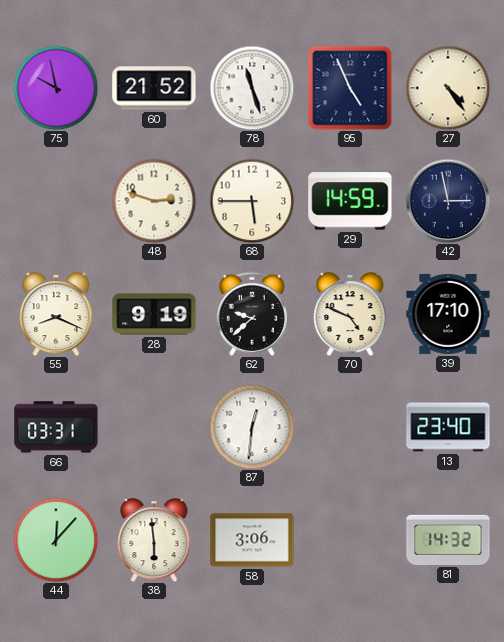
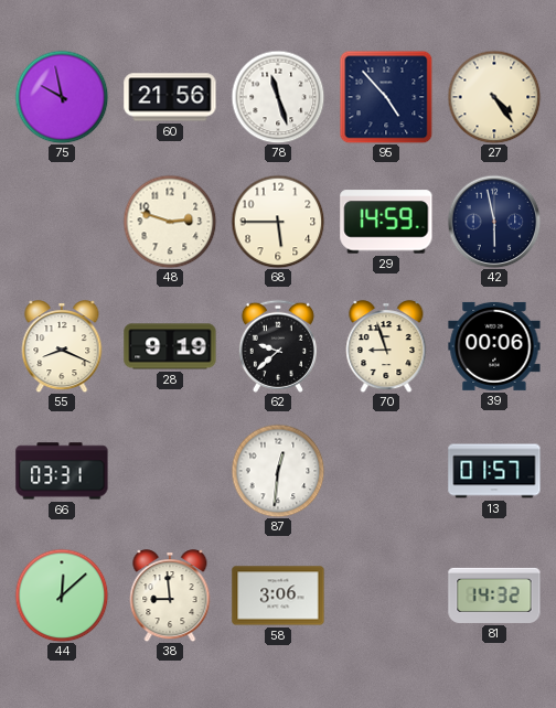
60: 21:52 -> 21:56 (170, 97)
95: 4:56 -> 4:53 (386, 97)
42: 2:58 -> 5:58 (494, 222)
70: 4:49 -> 8:57 (386, 346)
39: 17:10 -> 00:06 (494, 346)
13: 23:40 -> 01:57 (494, 471)
44: 12:07 -> 12:08 (62, 596)
38: 5:59 -> 8:59 (170, 596)
